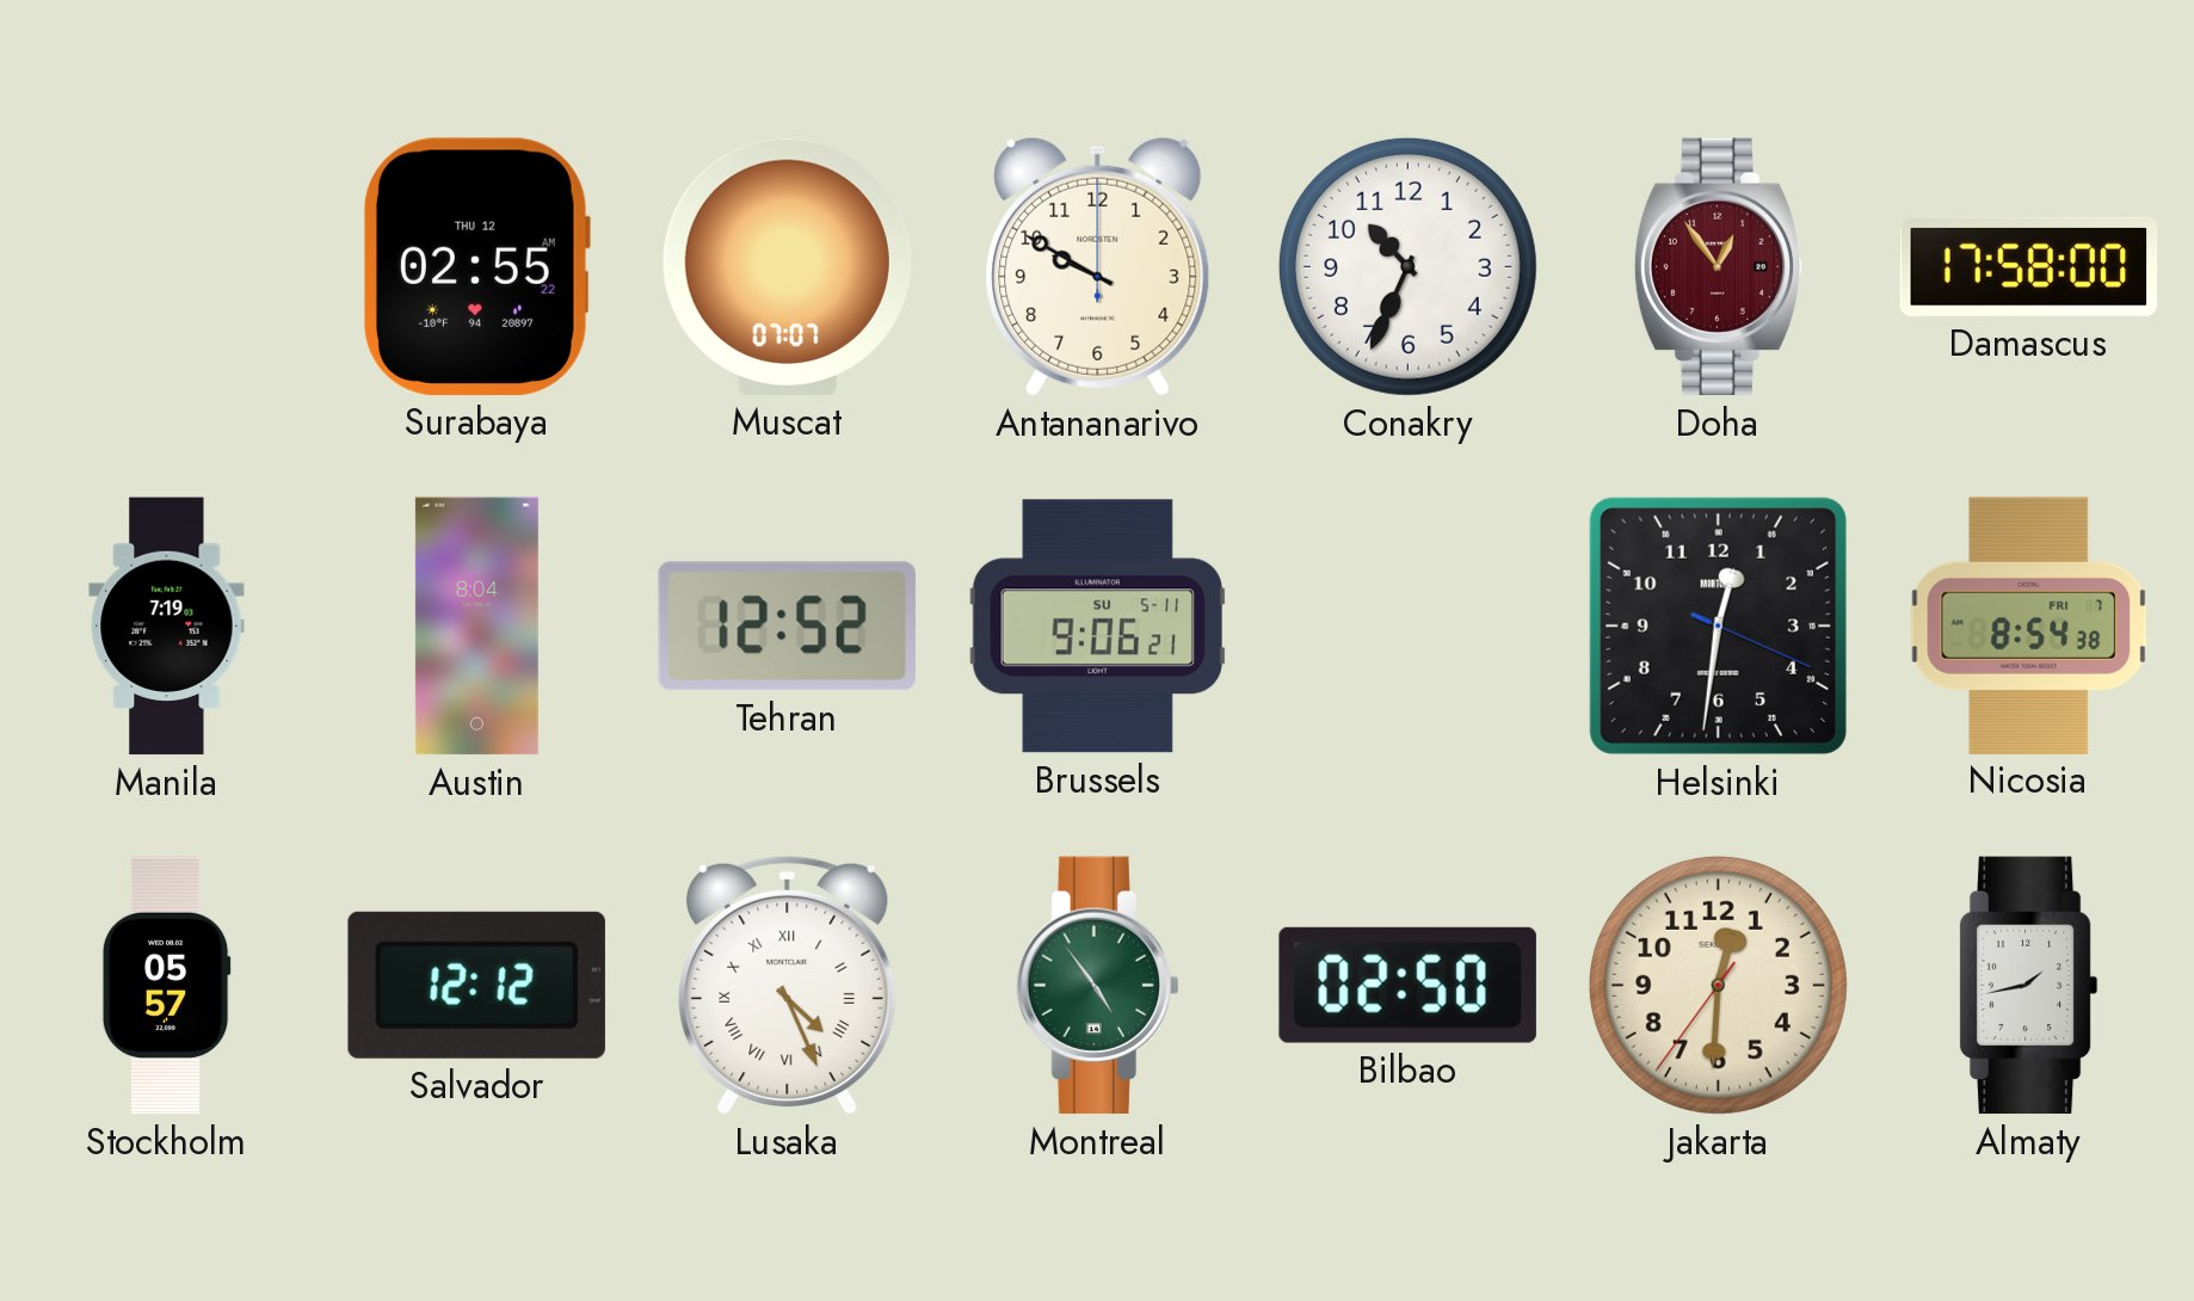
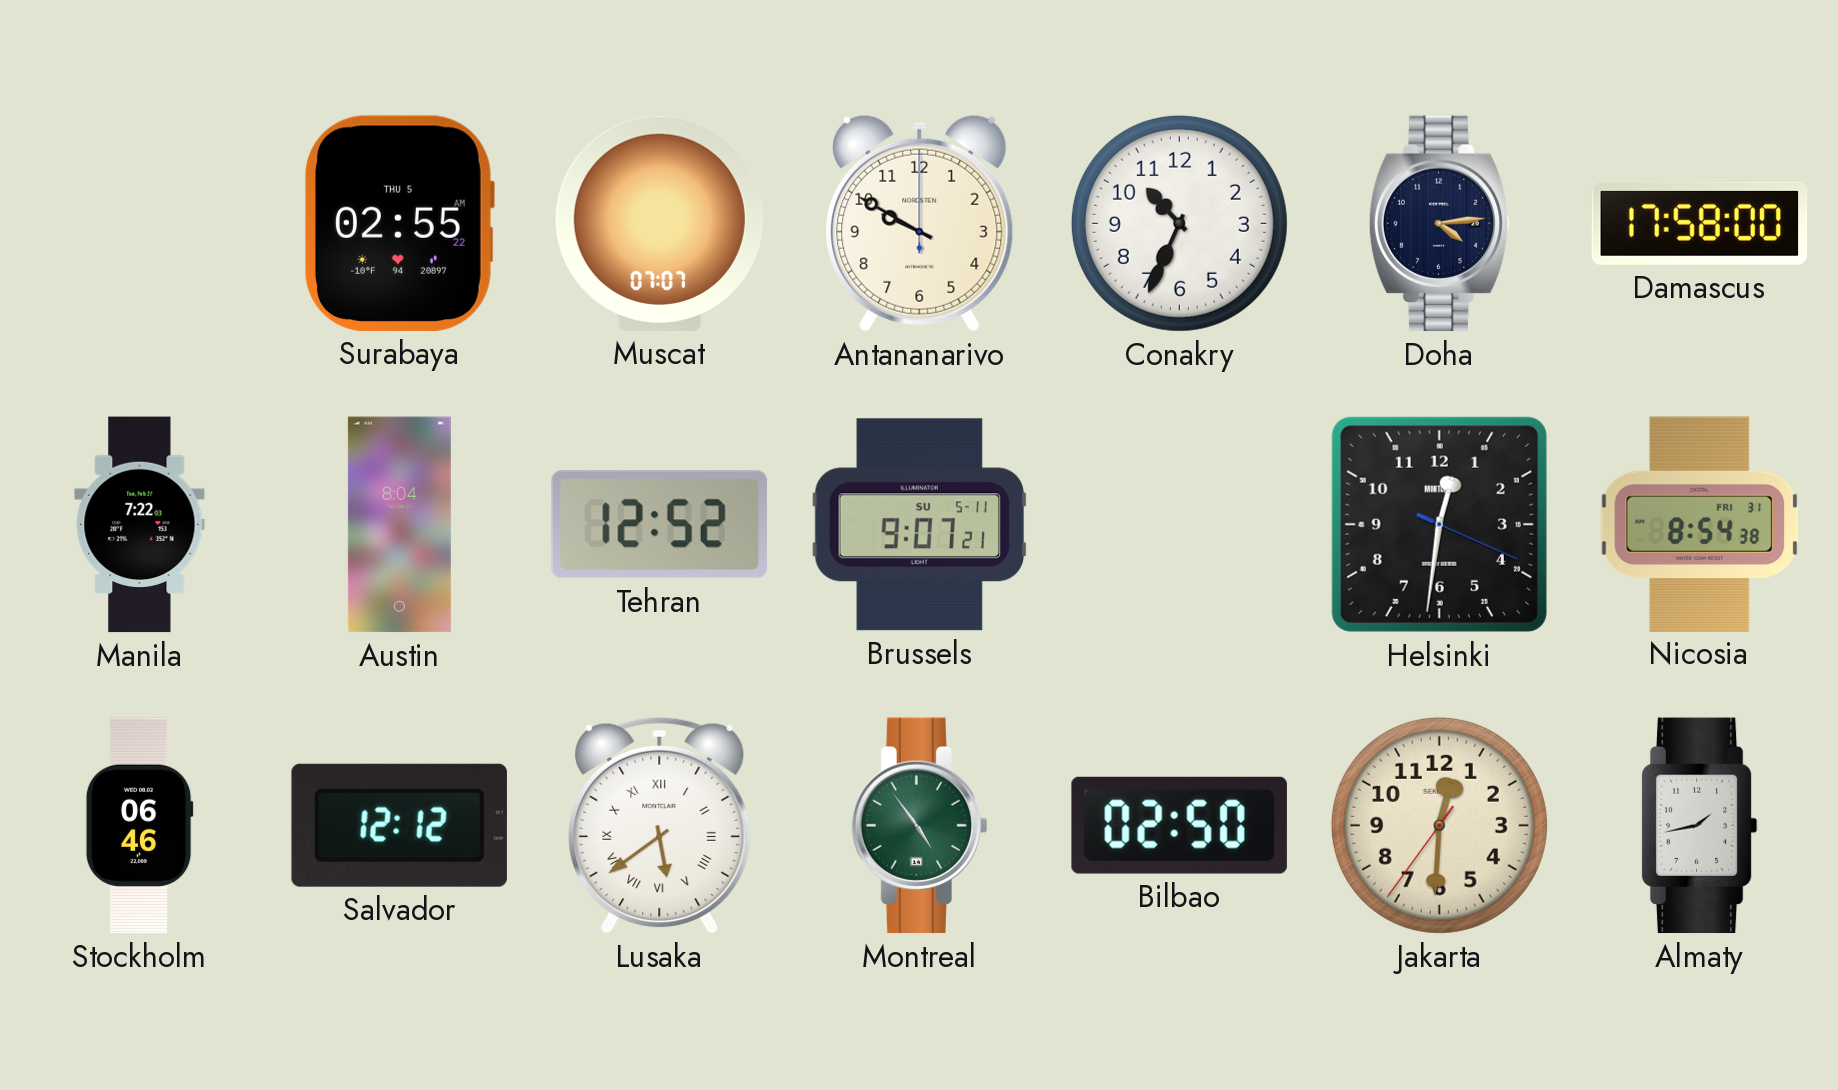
Surabaya date: THU 12 -> THU 5 (399, 223)
Doha: 12:54 -> 4:14 (1440, 224)
Doha dial: burgundy -> navy (1440, 224)
Manila: 7:19 -> 7:22 (140, 525)
Brussels: 9:06 -> 9:07 (920, 525)
Nicosia date: FRI 7 -> FRI 31 (1700, 524)
Stockholm: 05:57 -> 06:46 (139, 826)
Lusaka: 4:26 -> 5:39 (660, 825)
